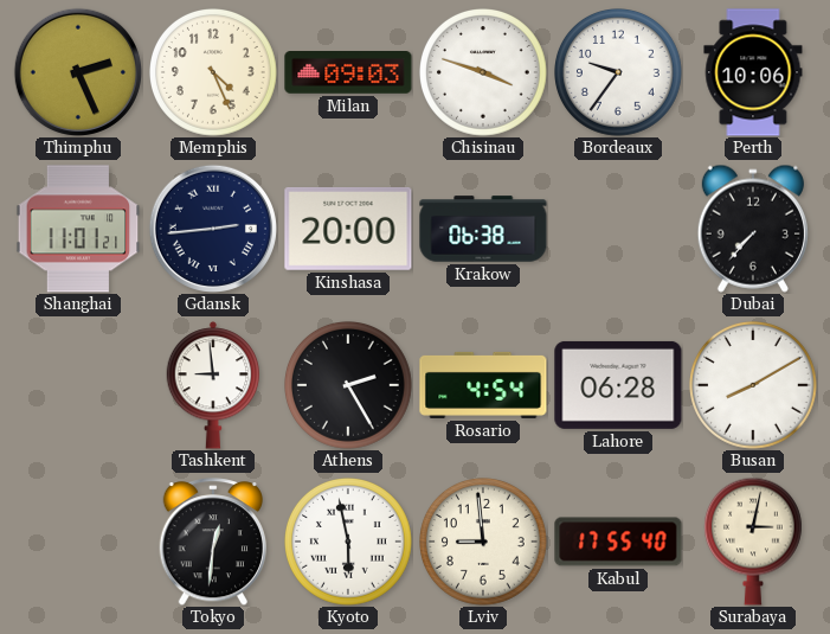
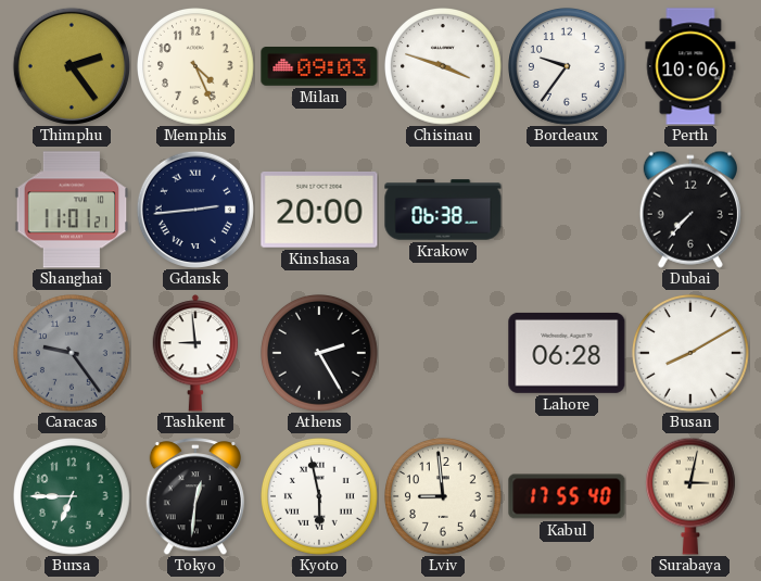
Thimphu: 2:26 -> 2:24 (72, 66)
Caracas: none -> 9:24 (73, 354)
Rosario: 4:54 -> none (483, 385)
Bursa: none -> 6:45 (73, 497)
